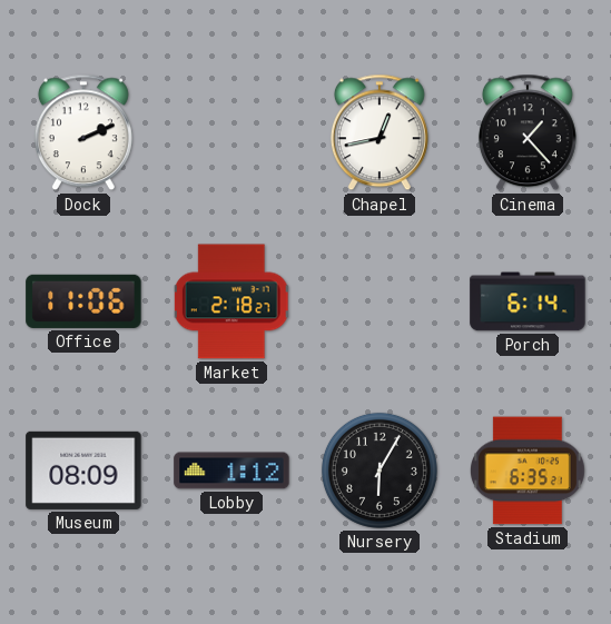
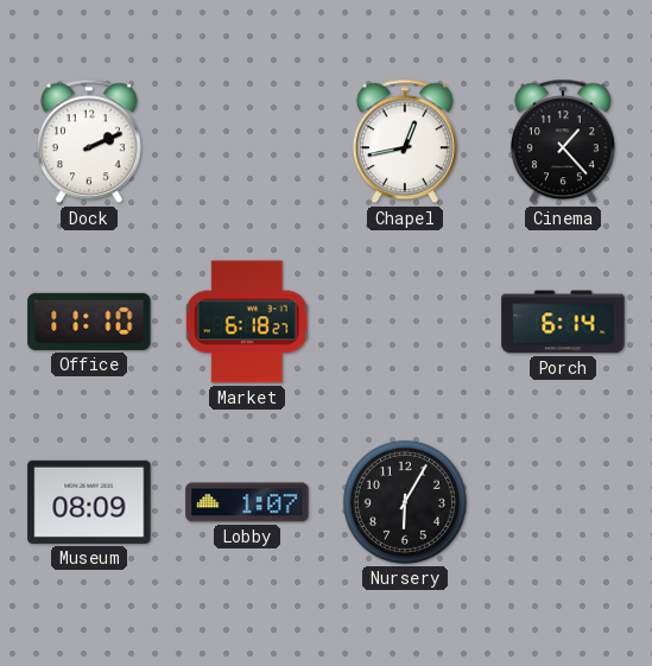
Office: 11:06 -> 11:10 (89, 322)
Market: 2:18 -> 6:18 (247, 322)
Lobby: 1:12 -> 1:07 (247, 502)
Stadium: 6:35 -> none (528, 471)
